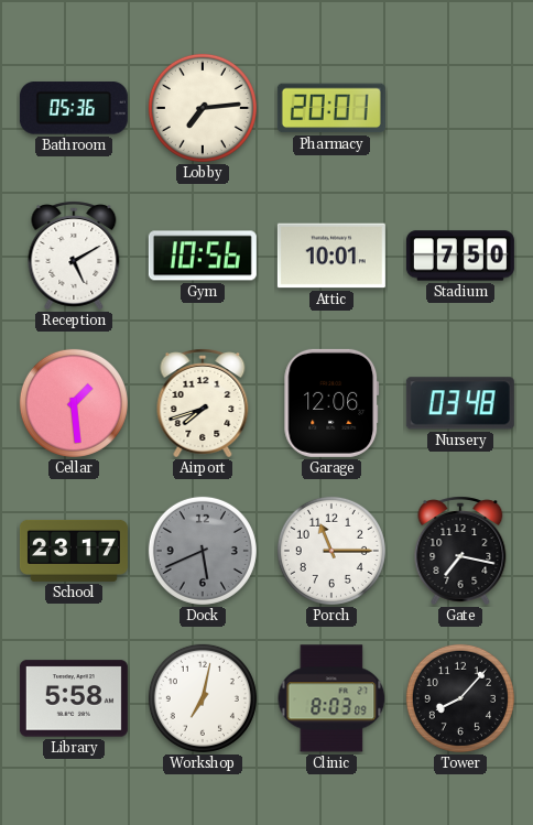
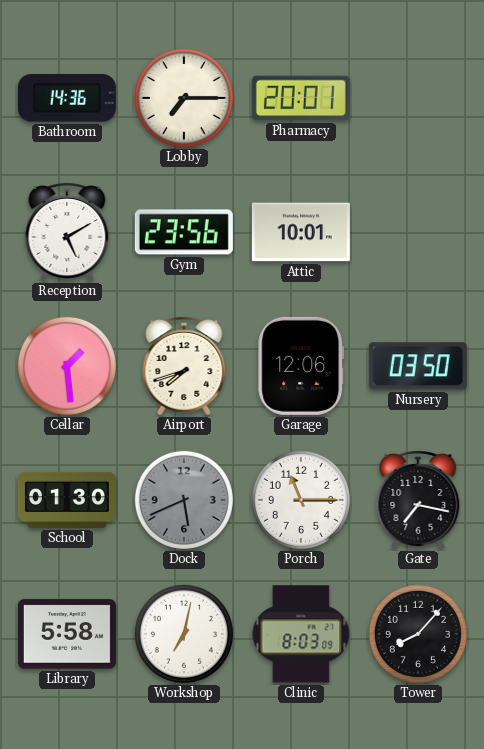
Bathroom: 05:36 -> 14:36 (67, 98)
Lobby: 7:14 -> 7:15 (184, 98)
Gym: 10:56 -> 23:56 (184, 232)
Stadium: 7:50 -> none (460, 256)
Nursery: 03:48 -> 03:50 (418, 366)
School: 23:17 -> 01:30 (67, 500)
